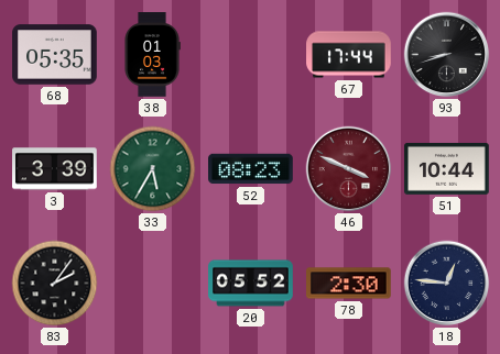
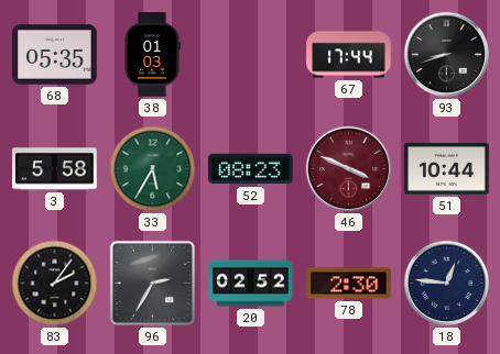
3: 3:39 -> 5:58 (55, 169)
96: none -> 2:35 (152, 283)
20: 05:52 -> 02:52 (251, 284)
